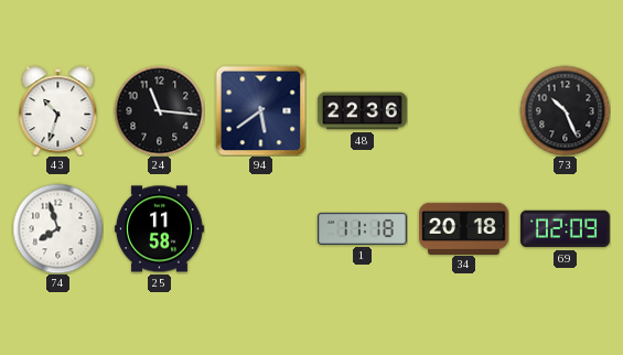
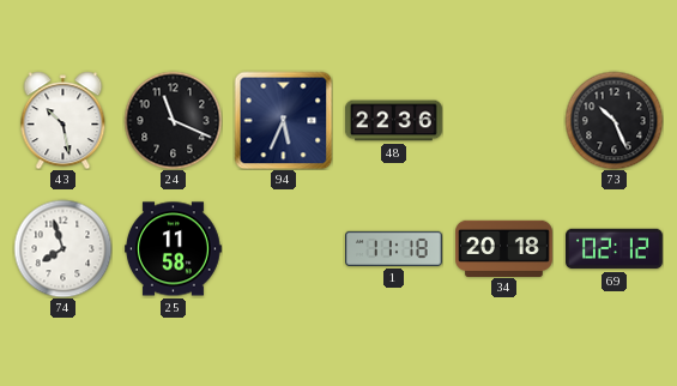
43: 10:33 -> 10:28 (64, 120)
24: 11:16 -> 11:19 (173, 120)
94: 5:39 -> 5:34 (283, 120)
69: 02:09 -> 02:12 (615, 249)
